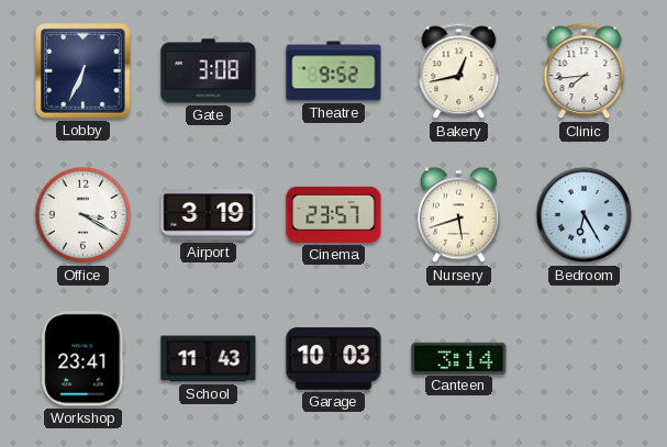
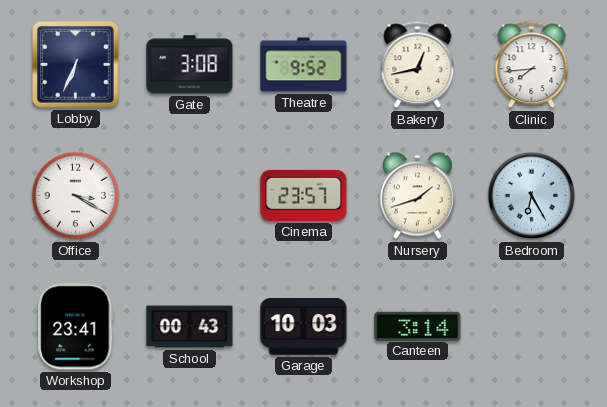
Airport: 3:19 -> none (209, 215)
Nursery: 5:42 -> 1:42 (417, 196)
School: 11:43 -> 00:43 (190, 327)
